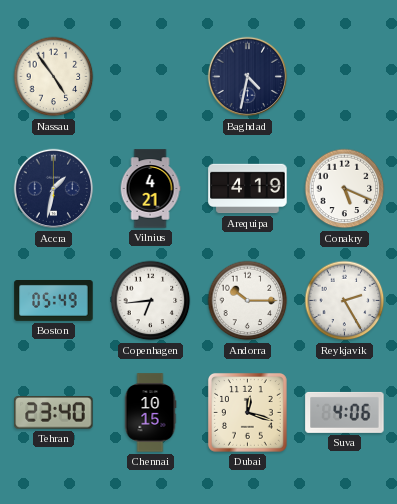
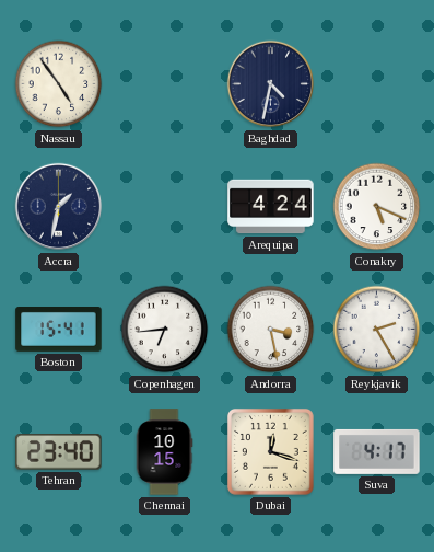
Vilnius: 4:21 -> none (150, 189)
Arequipa: 4:19 -> 4:24 (271, 207)
Boston: 05:49 -> 15:41 (59, 330)
Andorra: 10:15 -> 3:28 (271, 330)
Suva: 4:06 -> 4:17 (377, 451)
